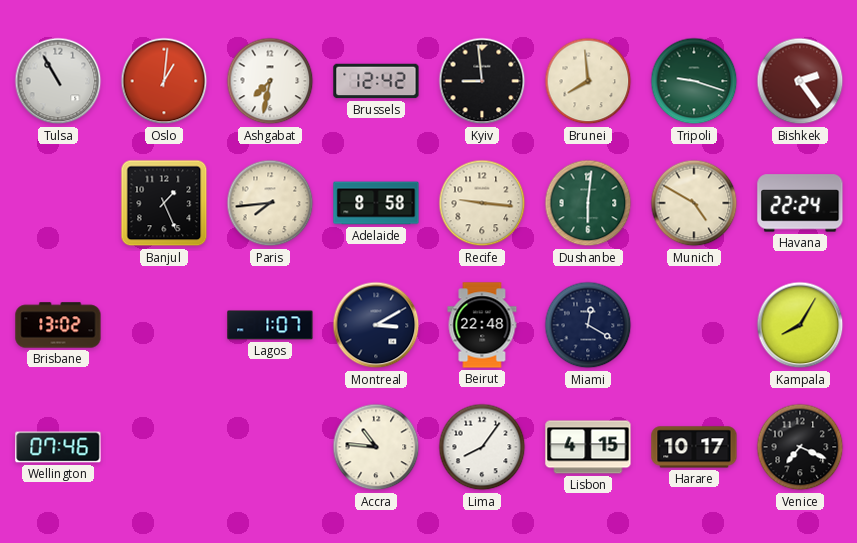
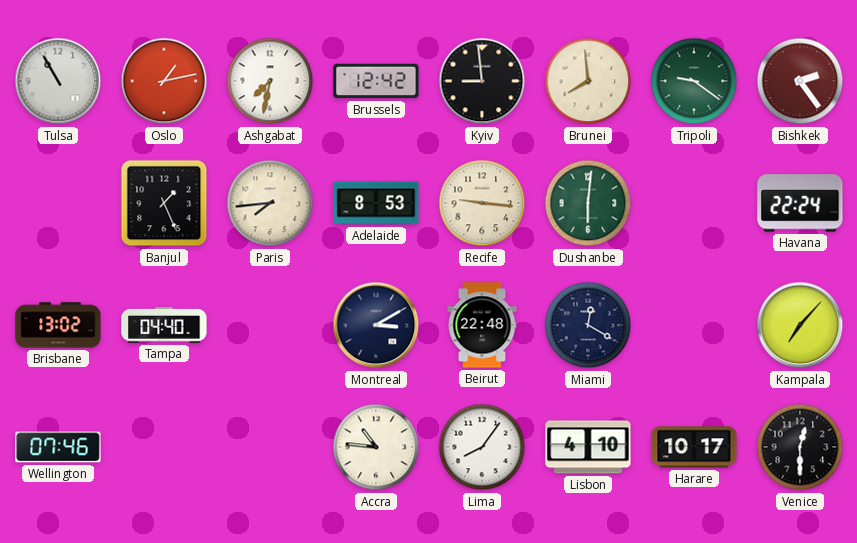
Oslo: 1:01 -> 1:13 (164, 81)
Tripoli: 9:18 -> 9:21 (694, 81)
Adelaide: 8:58 -> 8:53 (376, 203)
Munich: 4:50 -> none (694, 203)
Tampa: none -> 04:40 (164, 325)
Lagos: 1:07 -> none (270, 325)
Kampala: 8:05 -> 7:07 (800, 325)
Lisbon: 4:15 -> 4:10 (588, 447)
Venice: 7:19 -> 12:30 (800, 447)
